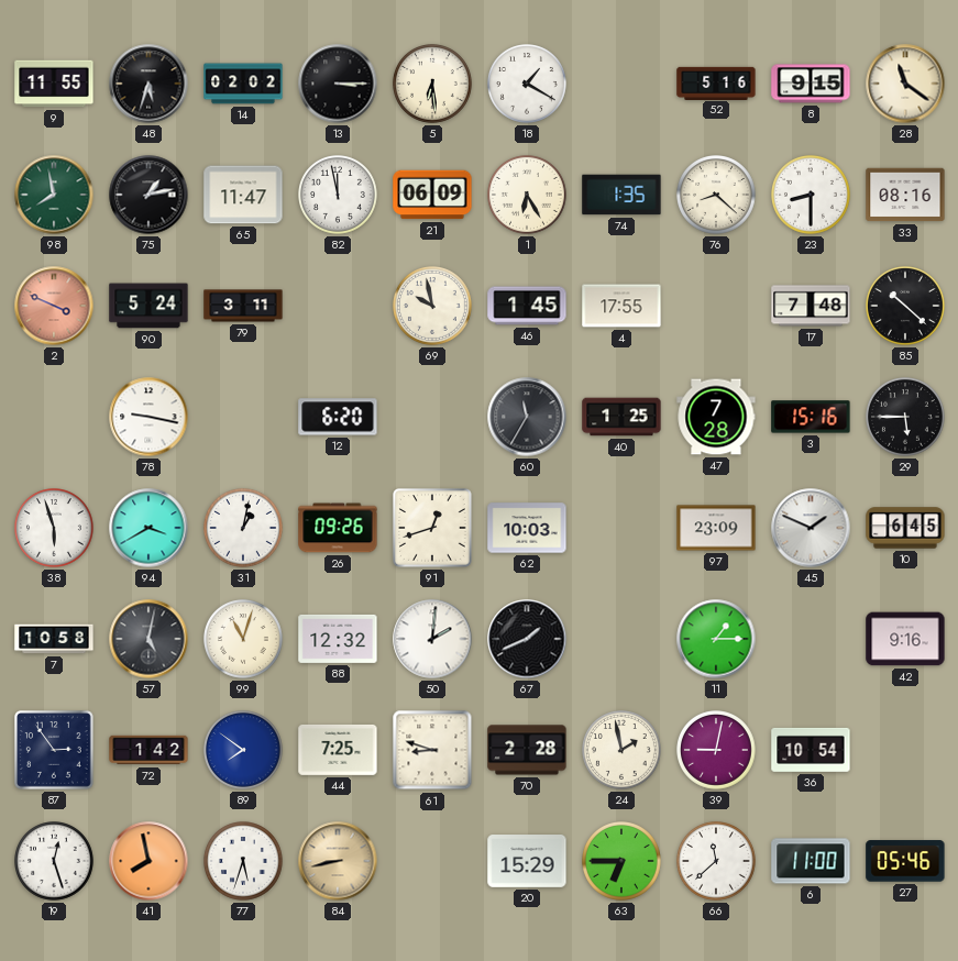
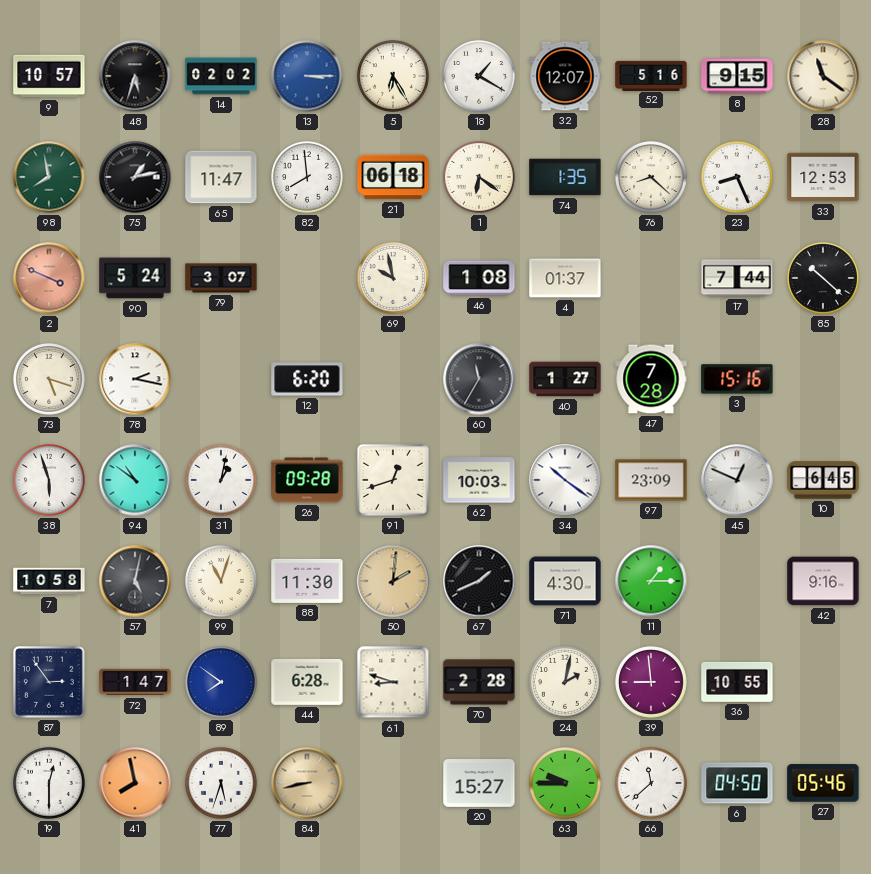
9: 11:55 -> 10:57 (49, 76)
13 dial: black -> blue (307, 76)
5: 6:29 -> 6:25 (394, 77)
32: none -> 12:07 (565, 76)
82: 11:58 -> 7:59 (308, 178)
21: 06:09 -> 06:18 (393, 177)
1: 6:25 -> 6:21 (480, 178)
23: 8:30 -> 8:26 (738, 178)
33: 08:16 -> 12:53 (823, 177)
79: 3:11 -> 3:07 (221, 278)
46: 1:45 -> 1:08 (479, 278)
4: 17:55 -> 01:37 (565, 278)
17: 7:48 -> 7:44 (737, 278)
73: none -> 5:18 (50, 380)
78: 9:17 -> 2:17 (135, 379)
40: 1:25 -> 1:27 (565, 379)
29: 5:45 -> none (906, 418)
94: 3:40 -> 10:51 (135, 480)
26: 09:26 -> 09:28 (307, 480)
34: none -> 10:21 (565, 480)
45: 1:49 -> 12:49 (737, 480)
88: 12:32 -> 11:30 (307, 581)
50 dial: white -> champagne (393, 581)
71: none -> 4:30 (565, 581)
72: 1:42 -> 1:47 (135, 682)
44: 7:25 -> 6:28 (307, 682)
24: 1:58 -> 2:02 (566, 683)
39: 9:02 -> 8:59 (652, 683)
36: 10:54 -> 10:55 (737, 682)
19: 12:27 -> 12:30 (50, 784)
20: 15:29 -> 15:27 (479, 784)
63: 6:45 -> 9:45 (566, 784)
6: 11:00 -> 04:50 (737, 783)
